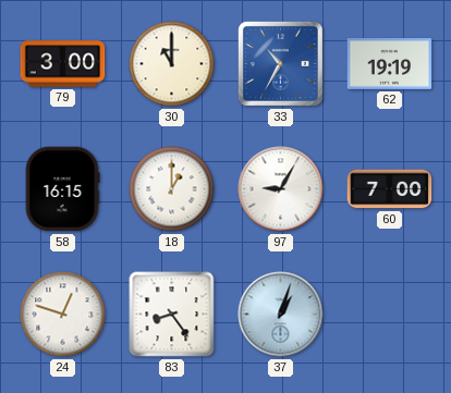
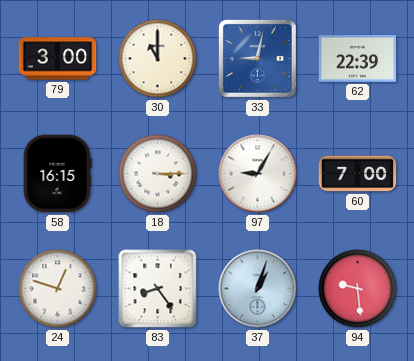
33: 10:35 -> 9:02 (257, 58)
62: 19:19 -> 22:39 (358, 58)
18: 1:00 -> 3:15 (158, 174)
94: none -> 9:29 (358, 289)
